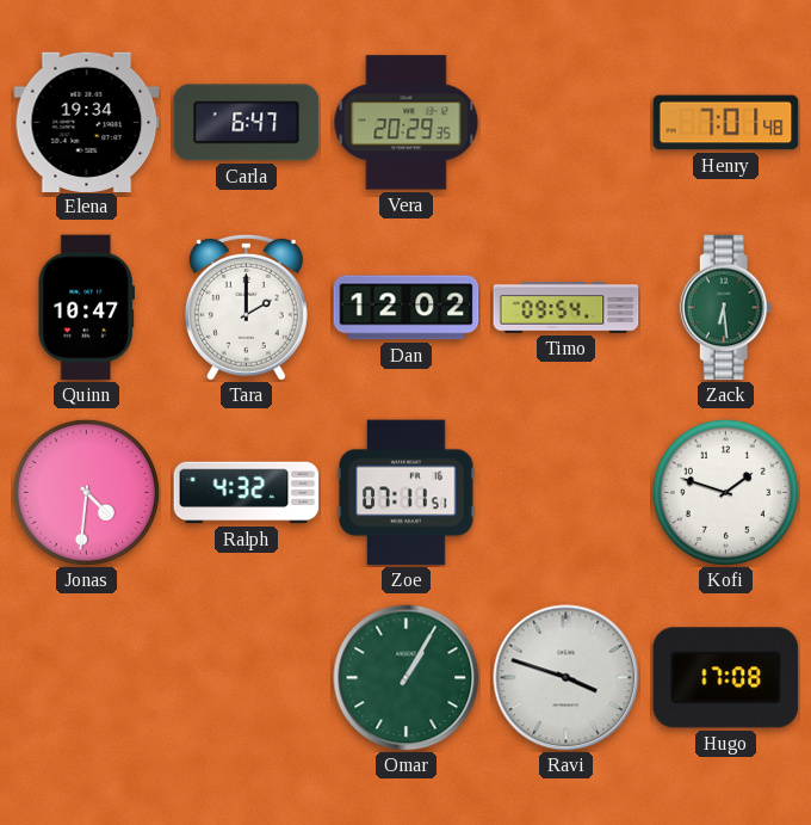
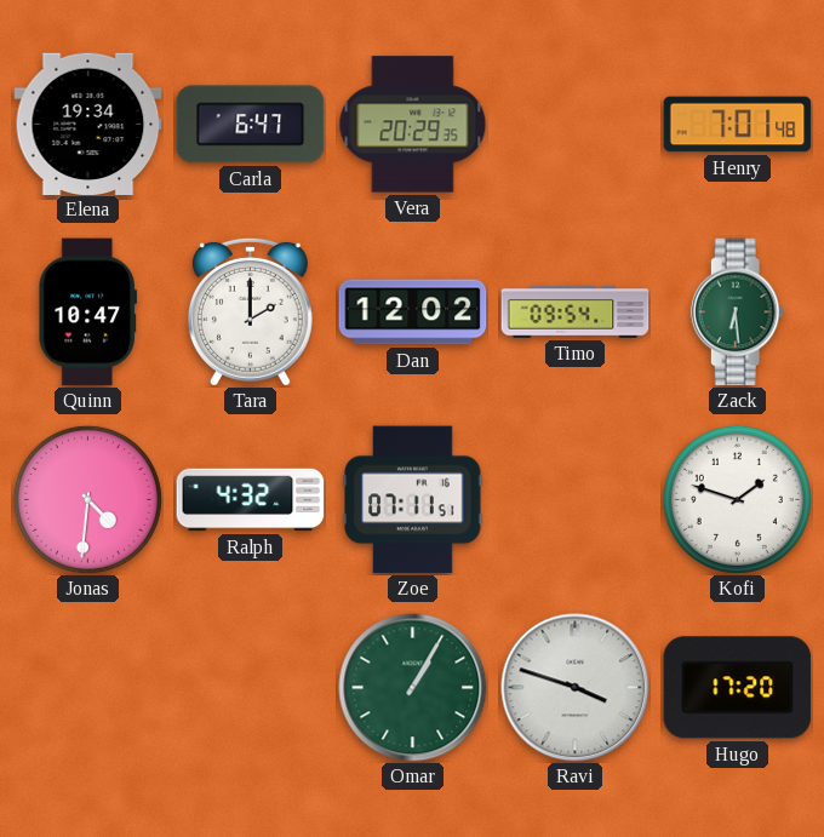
Hugo: 17:08 -> 17:20 (738, 688)
